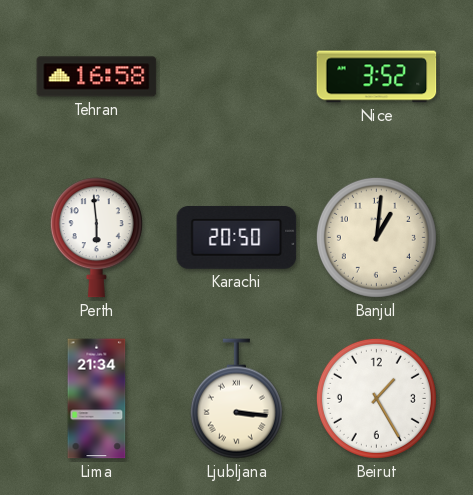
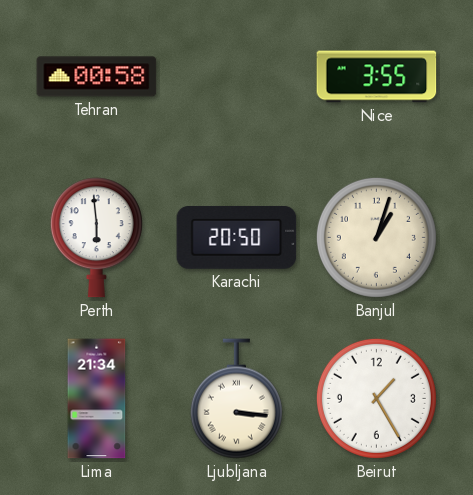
Tehran: 16:58 -> 00:58 (97, 77)
Nice: 3:52 -> 3:55 (377, 77)
Banjul: 1:01 -> 1:03 (376, 237)
